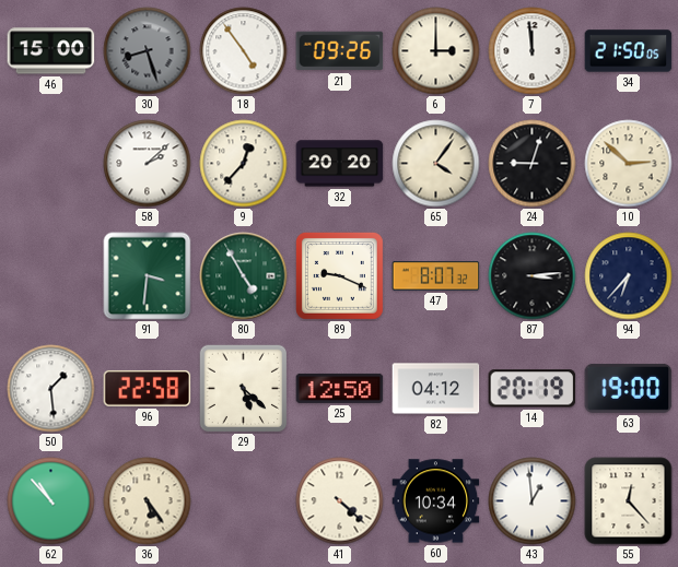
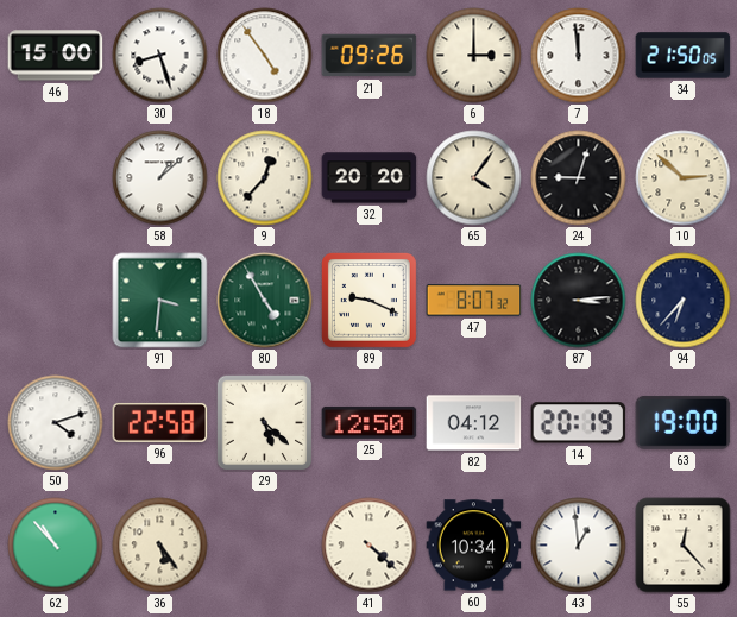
30 dial: grey -> white (160, 56)
58: 2:08 -> 1:08 (160, 178)
50: 1:29 -> 4:12 (56, 423)
